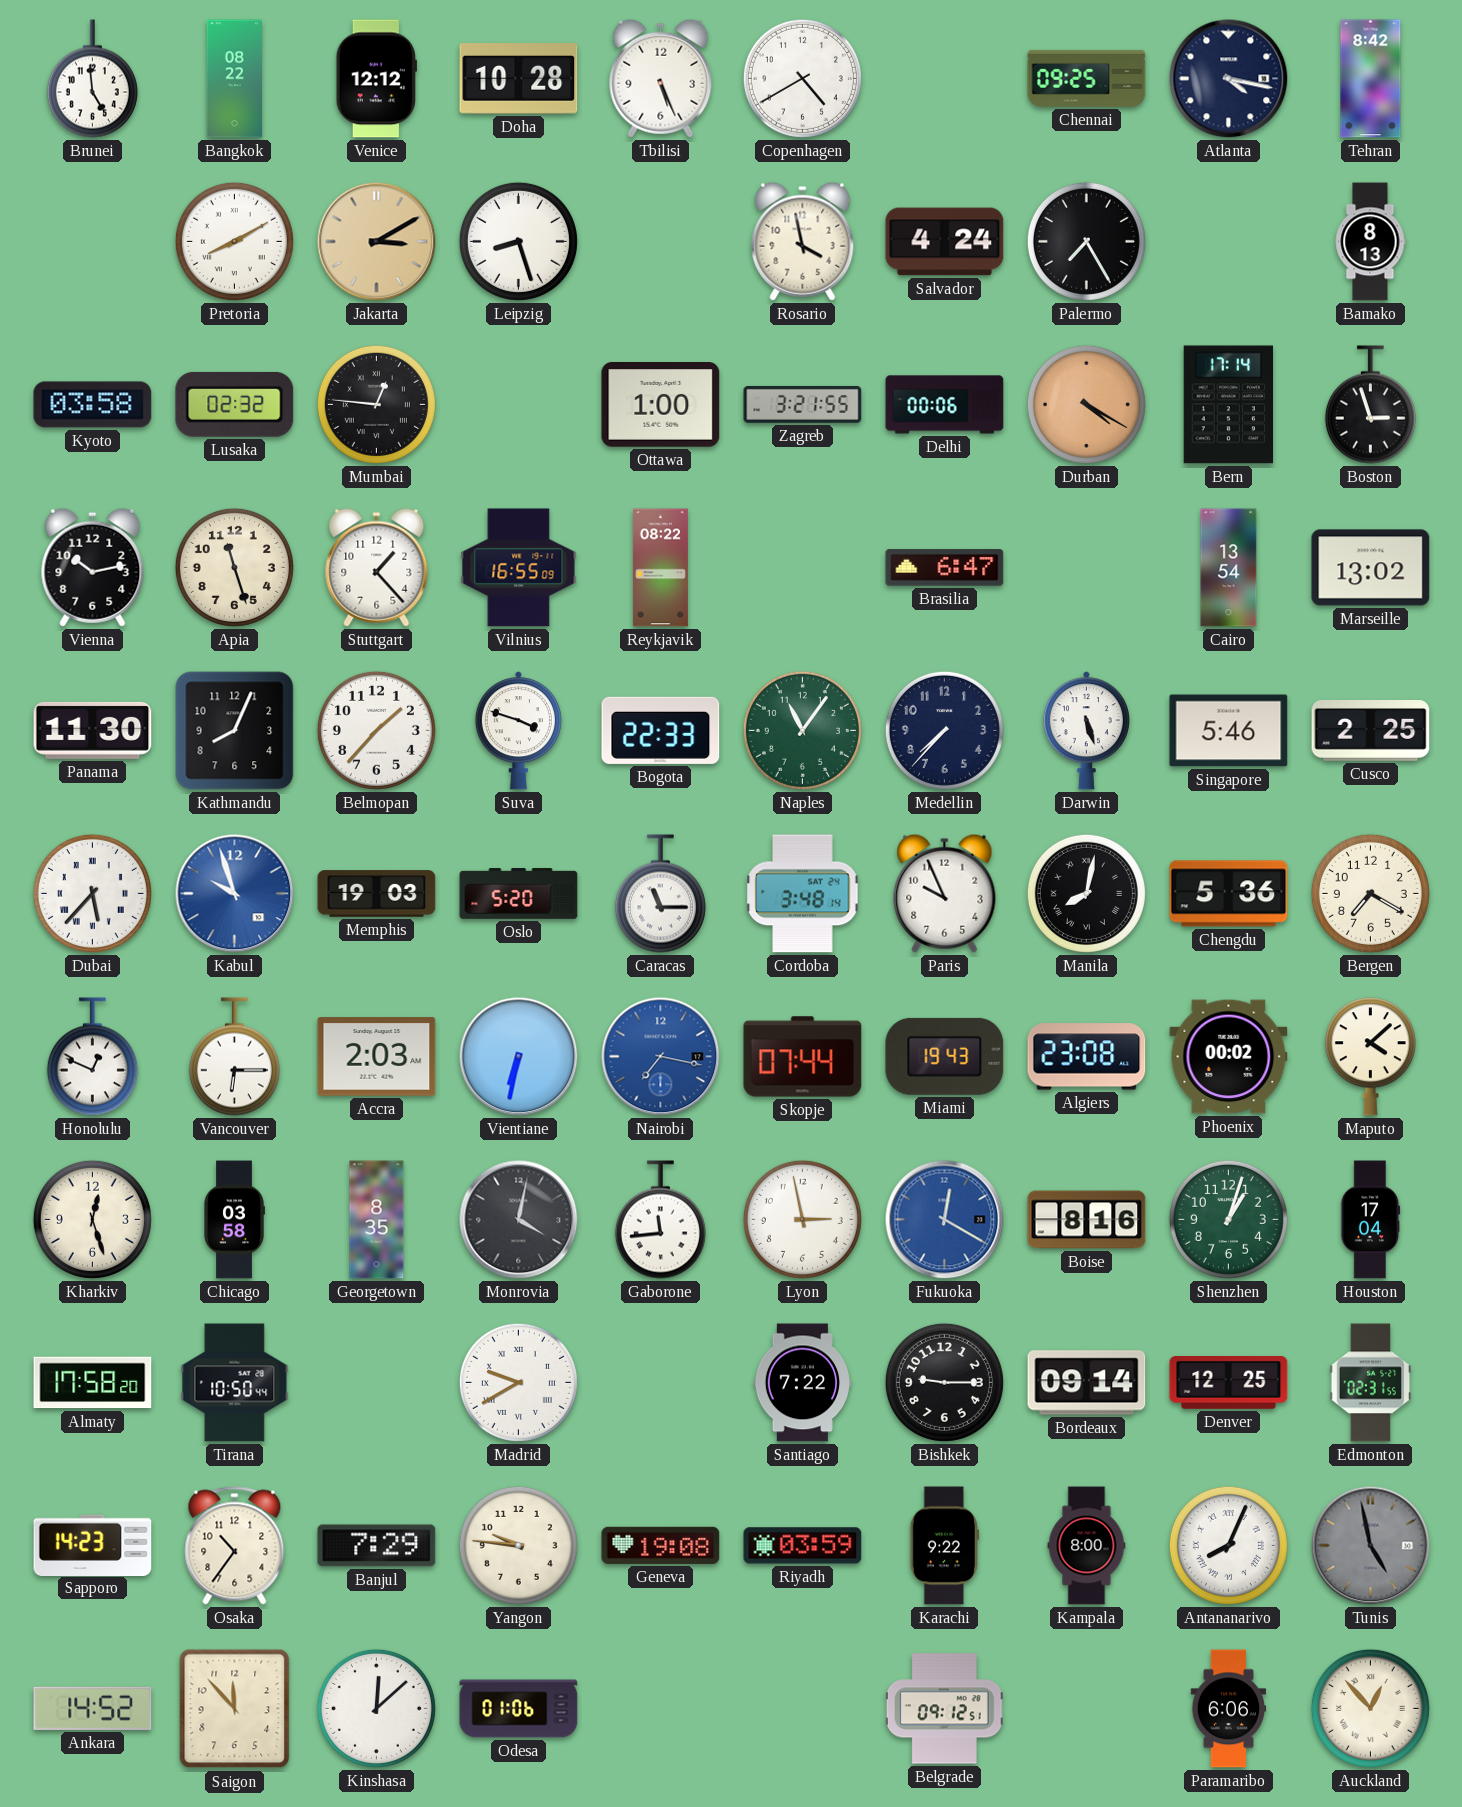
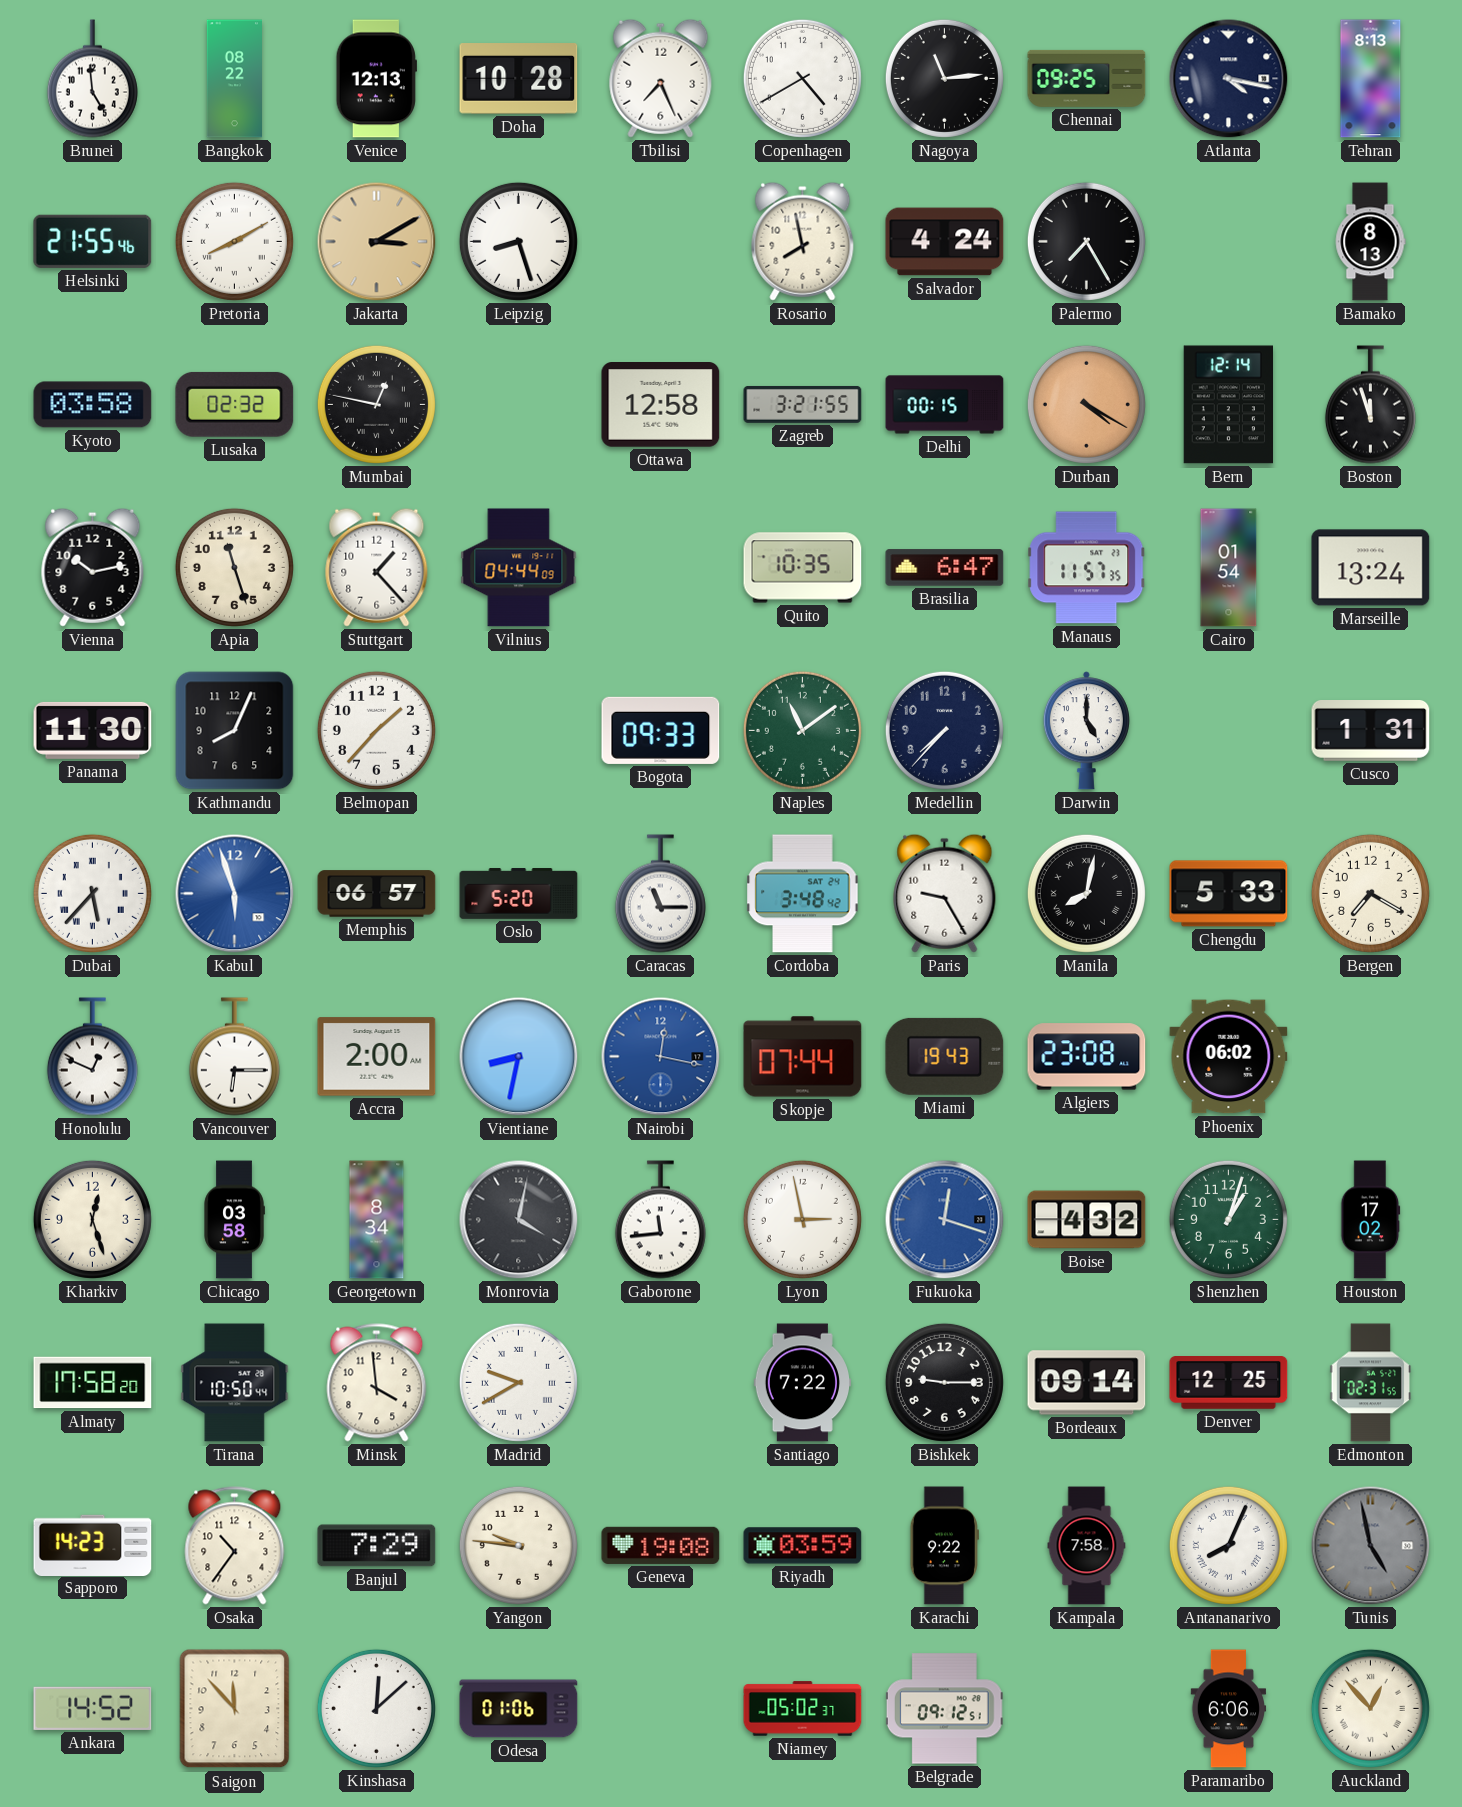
Venice: 12:12 -> 12:13 (376, 79)
Tbilisi: 5:26 -> 7:26 (661, 78)
Nagoya: none -> 11:14 (944, 78)
Tehran: 8:42 -> 8:13 (1371, 79)
Helsinki: none -> 21:55 (93, 241)
Rosario: 3:58 -> 7:58 (803, 241)
Mumbai: 12:46 -> 12:47 (376, 404)
Ottawa: 1:00 -> 12:58 (661, 405)
Delhi: 00:06 -> 00:15 (945, 405)
Bern: 17:14 -> 12:14 (1228, 405)
Boston: 2:57 -> 11:57 (1370, 405)
Vilnius: 16:55 -> 04:44 (519, 568)
Reykjavik: 08:22 -> none (660, 568)
Quito: none -> 10:35 (803, 568)
Manaus: none -> 11:57 (1087, 568)
Cairo: 13:54 -> 01:54 (1229, 568)
Marseille: 13:02 -> 13:24 (1371, 568)
Suva: 3:48 -> none (518, 731)
Bogota: 22:33 -> 09:33 (661, 730)
Naples: 11:06 -> 11:09 (802, 730)
Darwin: 5:27 -> 5:00 (1086, 731)
Singapore: 5:46 -> none (1229, 731)
Cusco: 2:25 -> 1:31 (1371, 731)
Kabul: 9:57 -> 5:57 (235, 894)
Memphis: 19:03 -> 06:57 (377, 894)
Cordoba: 3:48:14 -> 3:48:42 (803, 894)
Paris: 9:56 -> 9:25 (945, 893)
Chengdu: 5:36 -> 5:33 (1229, 894)
Accra: 2:03 -> 2:00 (377, 1057)
Vientiane: 6:32 -> 8:32 (519, 1057)
Nairobi: 7:17 -> 12:17 (661, 1057)
Phoenix: 00:02 -> 06:02 (1229, 1057)
Maputo: 4:08 -> none (1370, 1057)
Georgetown: 8:35 -> 8:34 (377, 1220)
Fukuoka: 12:20 -> 12:18 (945, 1220)
Boise: 8:16 -> 4:32 (1087, 1220)
Houston: 17:04 -> 17:02 (1371, 1220)
Minsk: none -> 3:59 (377, 1383)
Kampala: 8:00 -> 7:58 (1087, 1546)
Niamey: none -> 05:02 (803, 1709)
